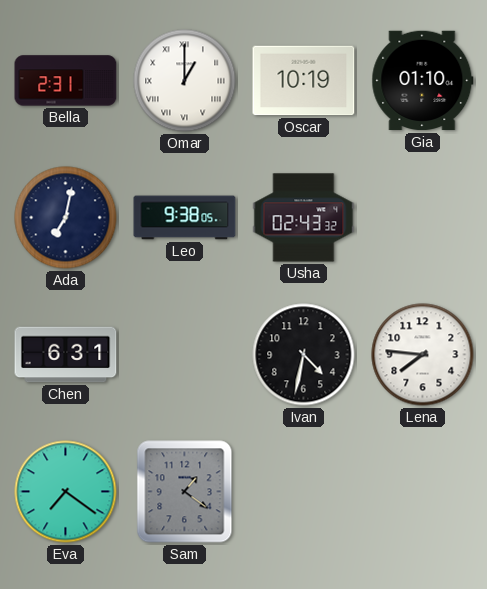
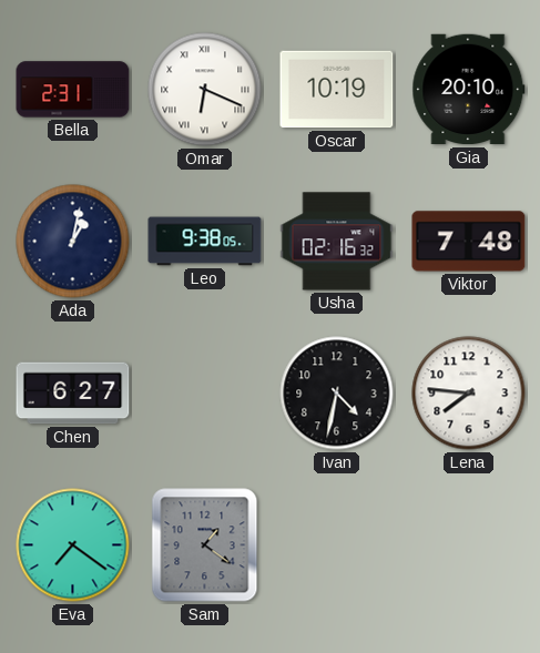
Omar: 1:00 -> 6:19 (205, 90)
Gia: 01:10 -> 20:10 (469, 90)
Ada: 7:02 -> 1:02 (73, 242)
Usha: 02:43 -> 02:16 (337, 242)
Viktor: none -> 7:48 (469, 242)
Chen: 6:31 -> 6:27 (73, 394)
